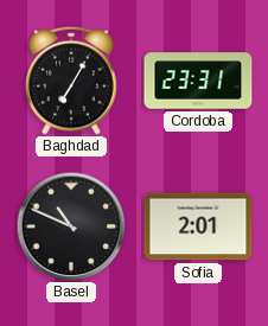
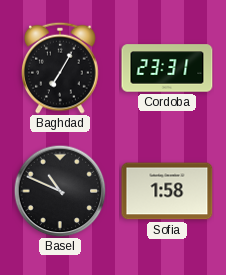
Sofia: 2:01 -> 1:58 (167, 191)
